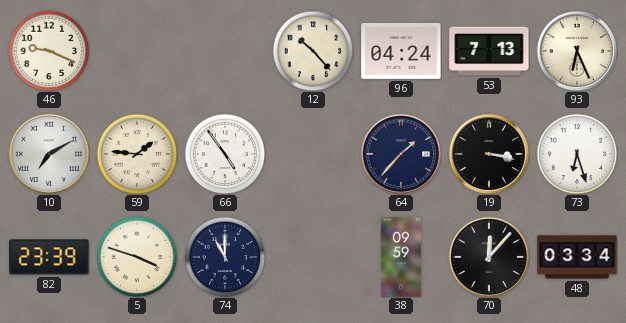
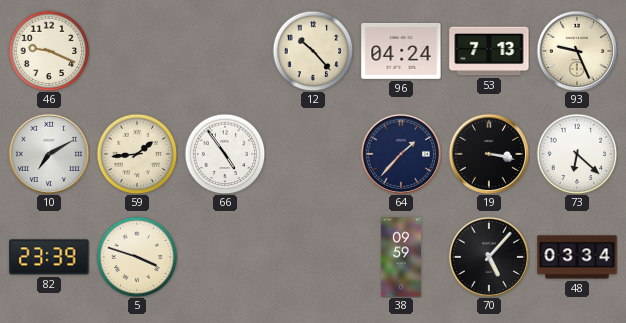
93: 6:26 -> 9:26 (576, 50)
59: 1:46 -> 1:44 (137, 154)
73: 6:27 -> 6:22 (577, 154)
74: 11:00 -> none (225, 257)
70: 12:07 -> 5:07 (488, 256)
